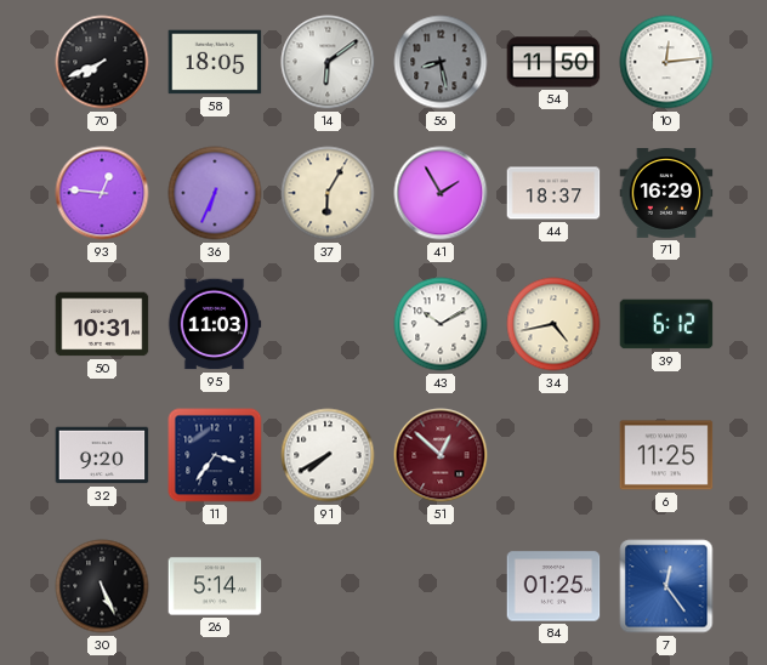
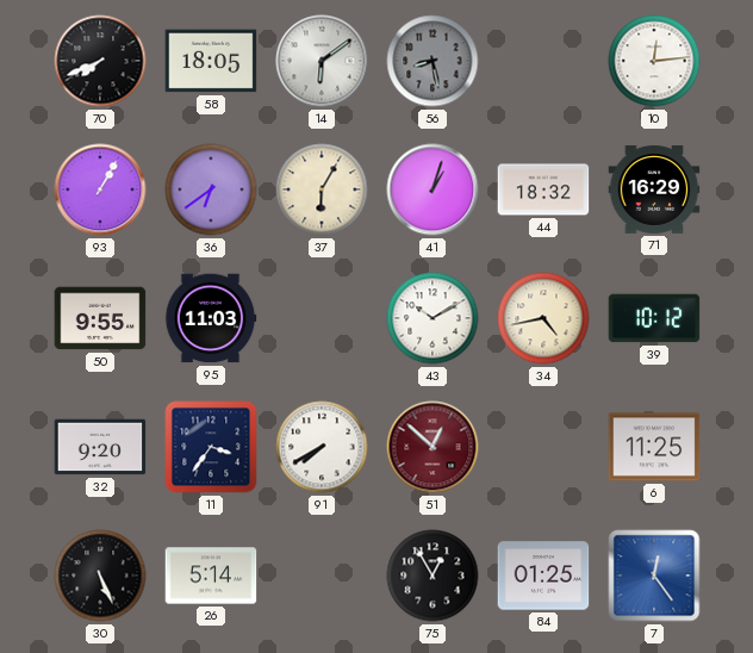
54: 11:50 -> none (553, 62)
93: 12:46 -> 1:05 (100, 189)
36: 6:34 -> 6:39 (211, 189)
41: 1:55 -> 1:03 (432, 189)
44: 18:37 -> 18:32 (543, 189)
50: 10:31 -> 9:55 (100, 318)
39: 6:12 -> 10:12 (654, 318)
75: none -> 12:55 (432, 576)
